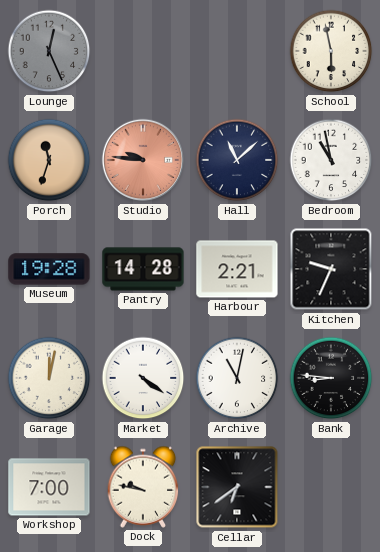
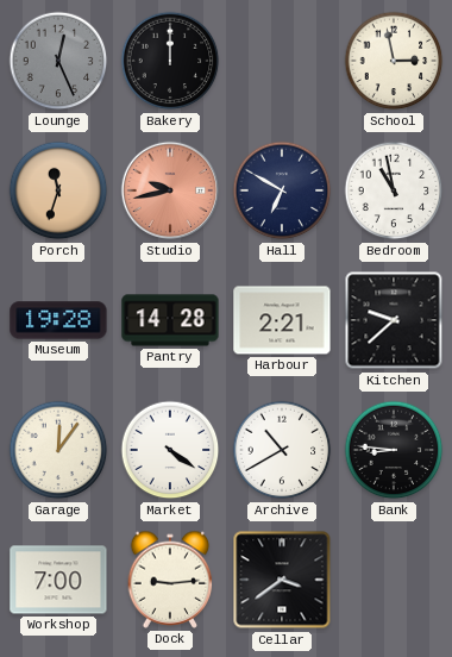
Bakery: none -> 12:00 (170, 61)
School: 5:58 -> 2:58 (394, 61)
Studio: 9:46 -> 9:43 (170, 190)
Hall: 11:08 -> 6:50 (282, 190)
Kitchen: 9:34 -> 9:38 (394, 320)
Garage: 12:02 -> 12:06 (58, 450)
Archive: 11:02 -> 10:40 (282, 450)
Dock: 9:47 -> 9:14 (170, 580)
Cellar: 6:39 -> 3:39 (282, 580)
